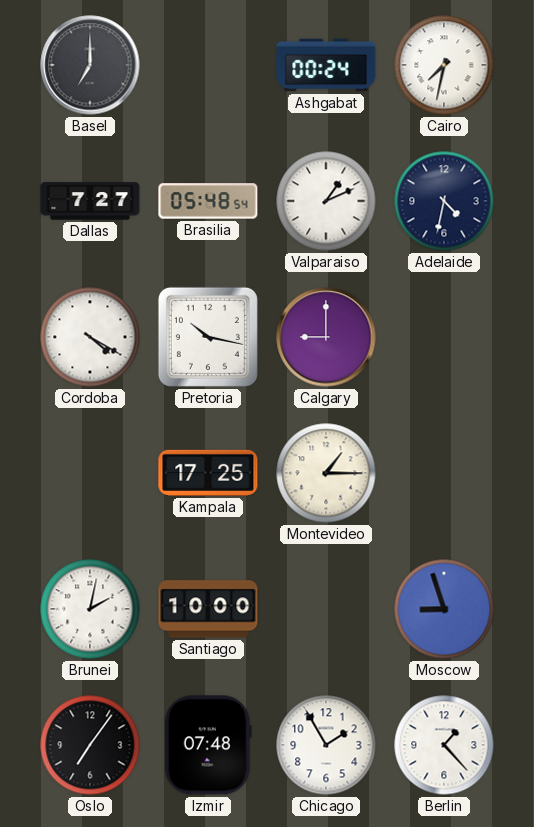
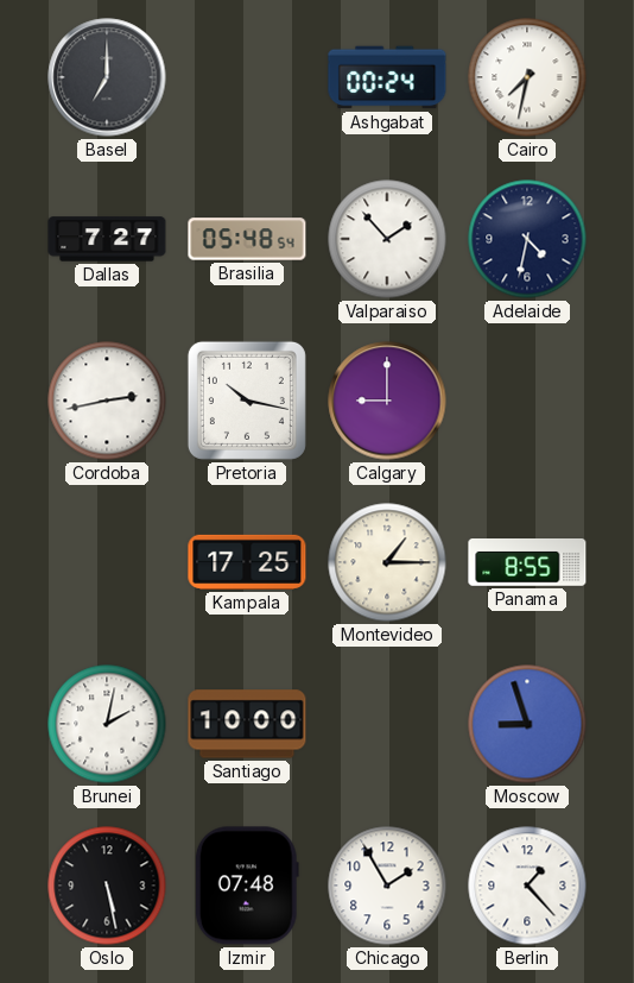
Valparaiso: 1:11 -> 1:53 (387, 239)
Cordoba: 4:20 -> 2:43 (107, 401)
Panama: none -> 8:55 (527, 563)
Oslo: 7:06 -> 5:28 (107, 886)
